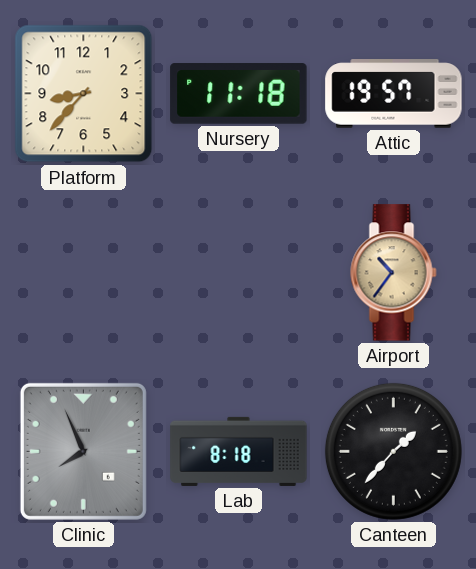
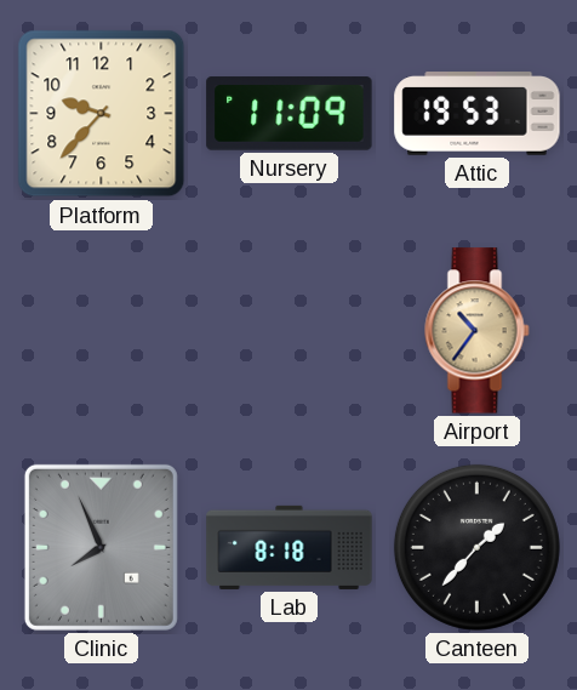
Platform: 8:37 -> 9:37 (102, 114)
Nursery: 11:18 -> 11:09 (290, 114)
Attic: 19:57 -> 19:53 (478, 114)
